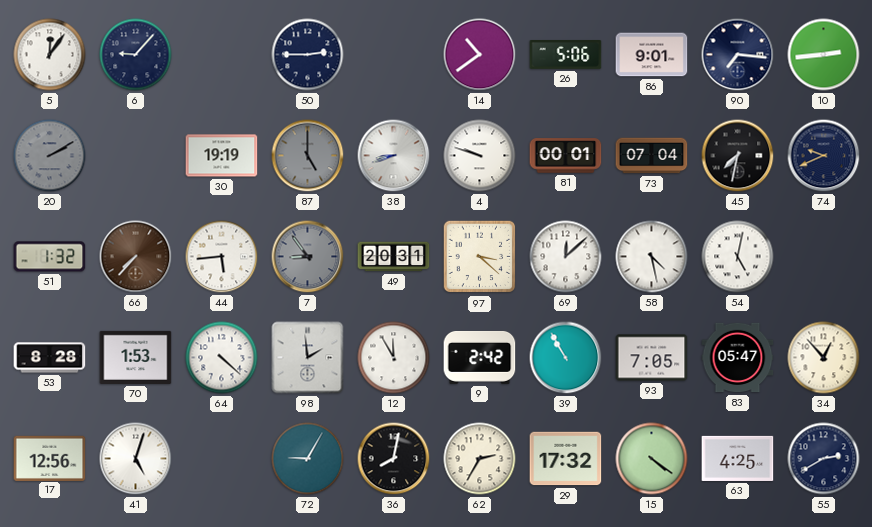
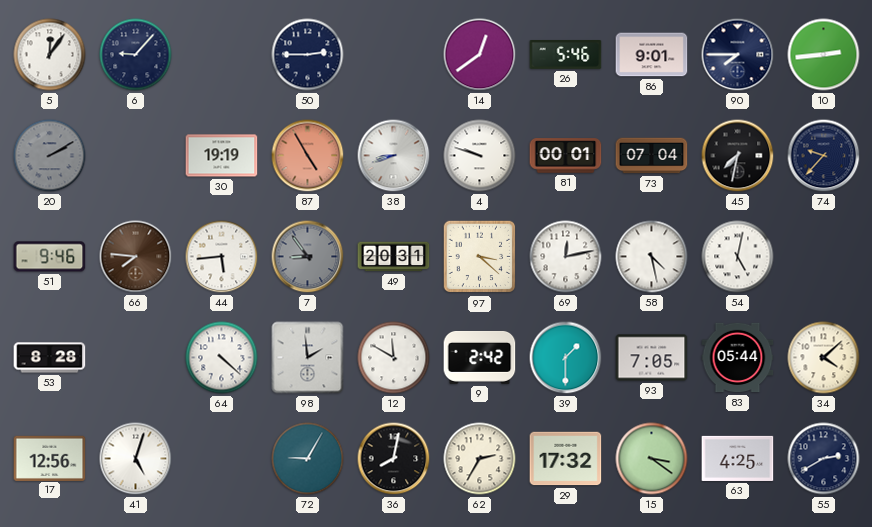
14: 10:39 -> 12:39 (480, 55)
26: 5:06 -> 5:46 (566, 54)
90: 7:16 -> 7:45 (738, 55)
87: 5:00 -> 4:55 (308, 156)
87 dial: grey -> salmon (308, 156)
74: 9:41 -> 9:37 (824, 156)
51: 1:32 -> 9:46 (50, 257)
66: 7:37 -> 7:46 (136, 257)
69: 12:08 -> 12:13 (566, 257)
70: 1:53 -> none (136, 357)
12: 11:55 -> 11:50 (394, 358)
39: 10:55 -> 1:30 (566, 358)
83: 05:47 -> 05:44 (738, 358)
34: 12:53 -> 4:08 (824, 358)
15: 4:21 -> 3:21 (652, 459)
